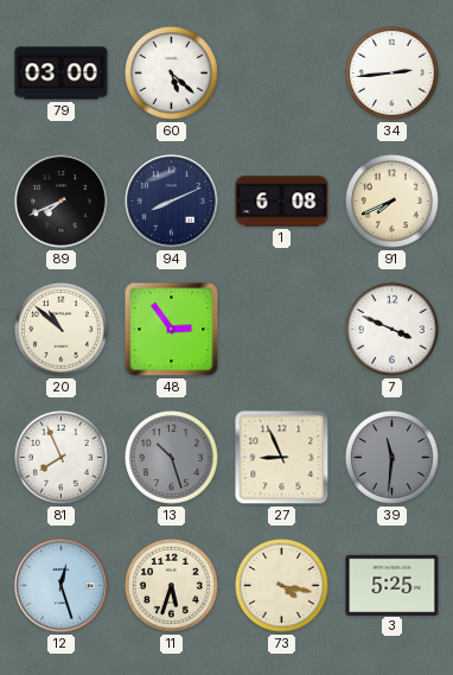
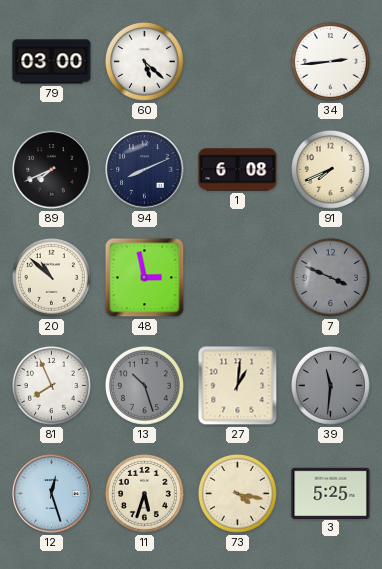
48: 2:54 -> 2:58 (145, 278)
7 dial: white -> grey (330, 277)
27: 8:56 -> 1:01 (238, 386)
